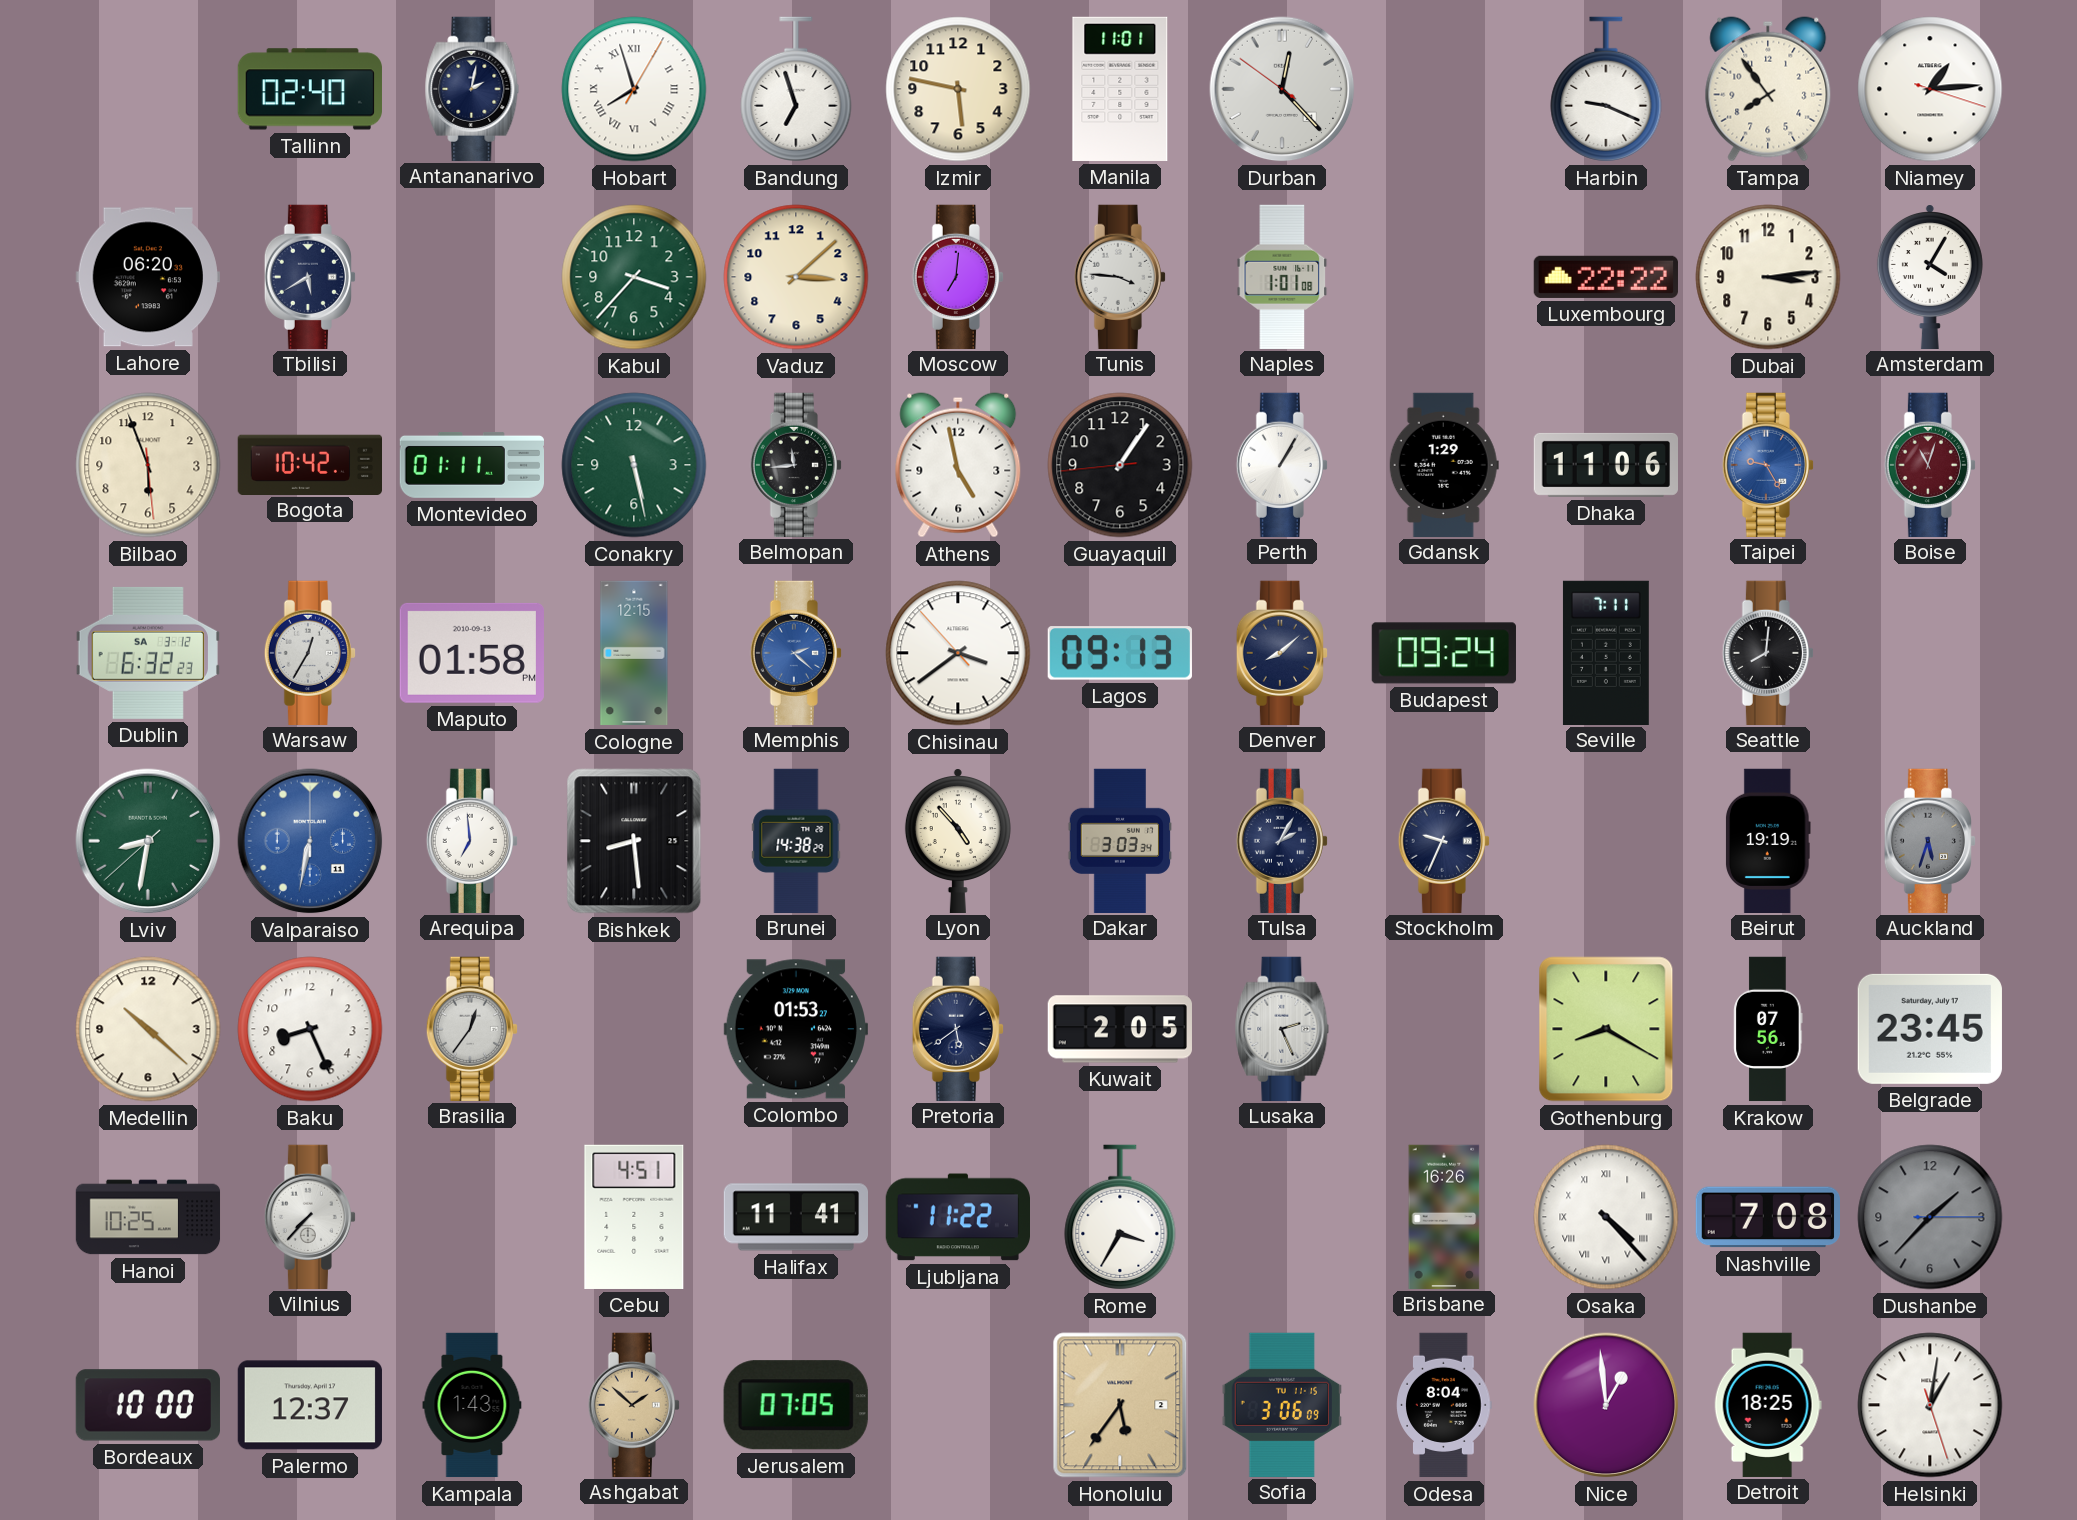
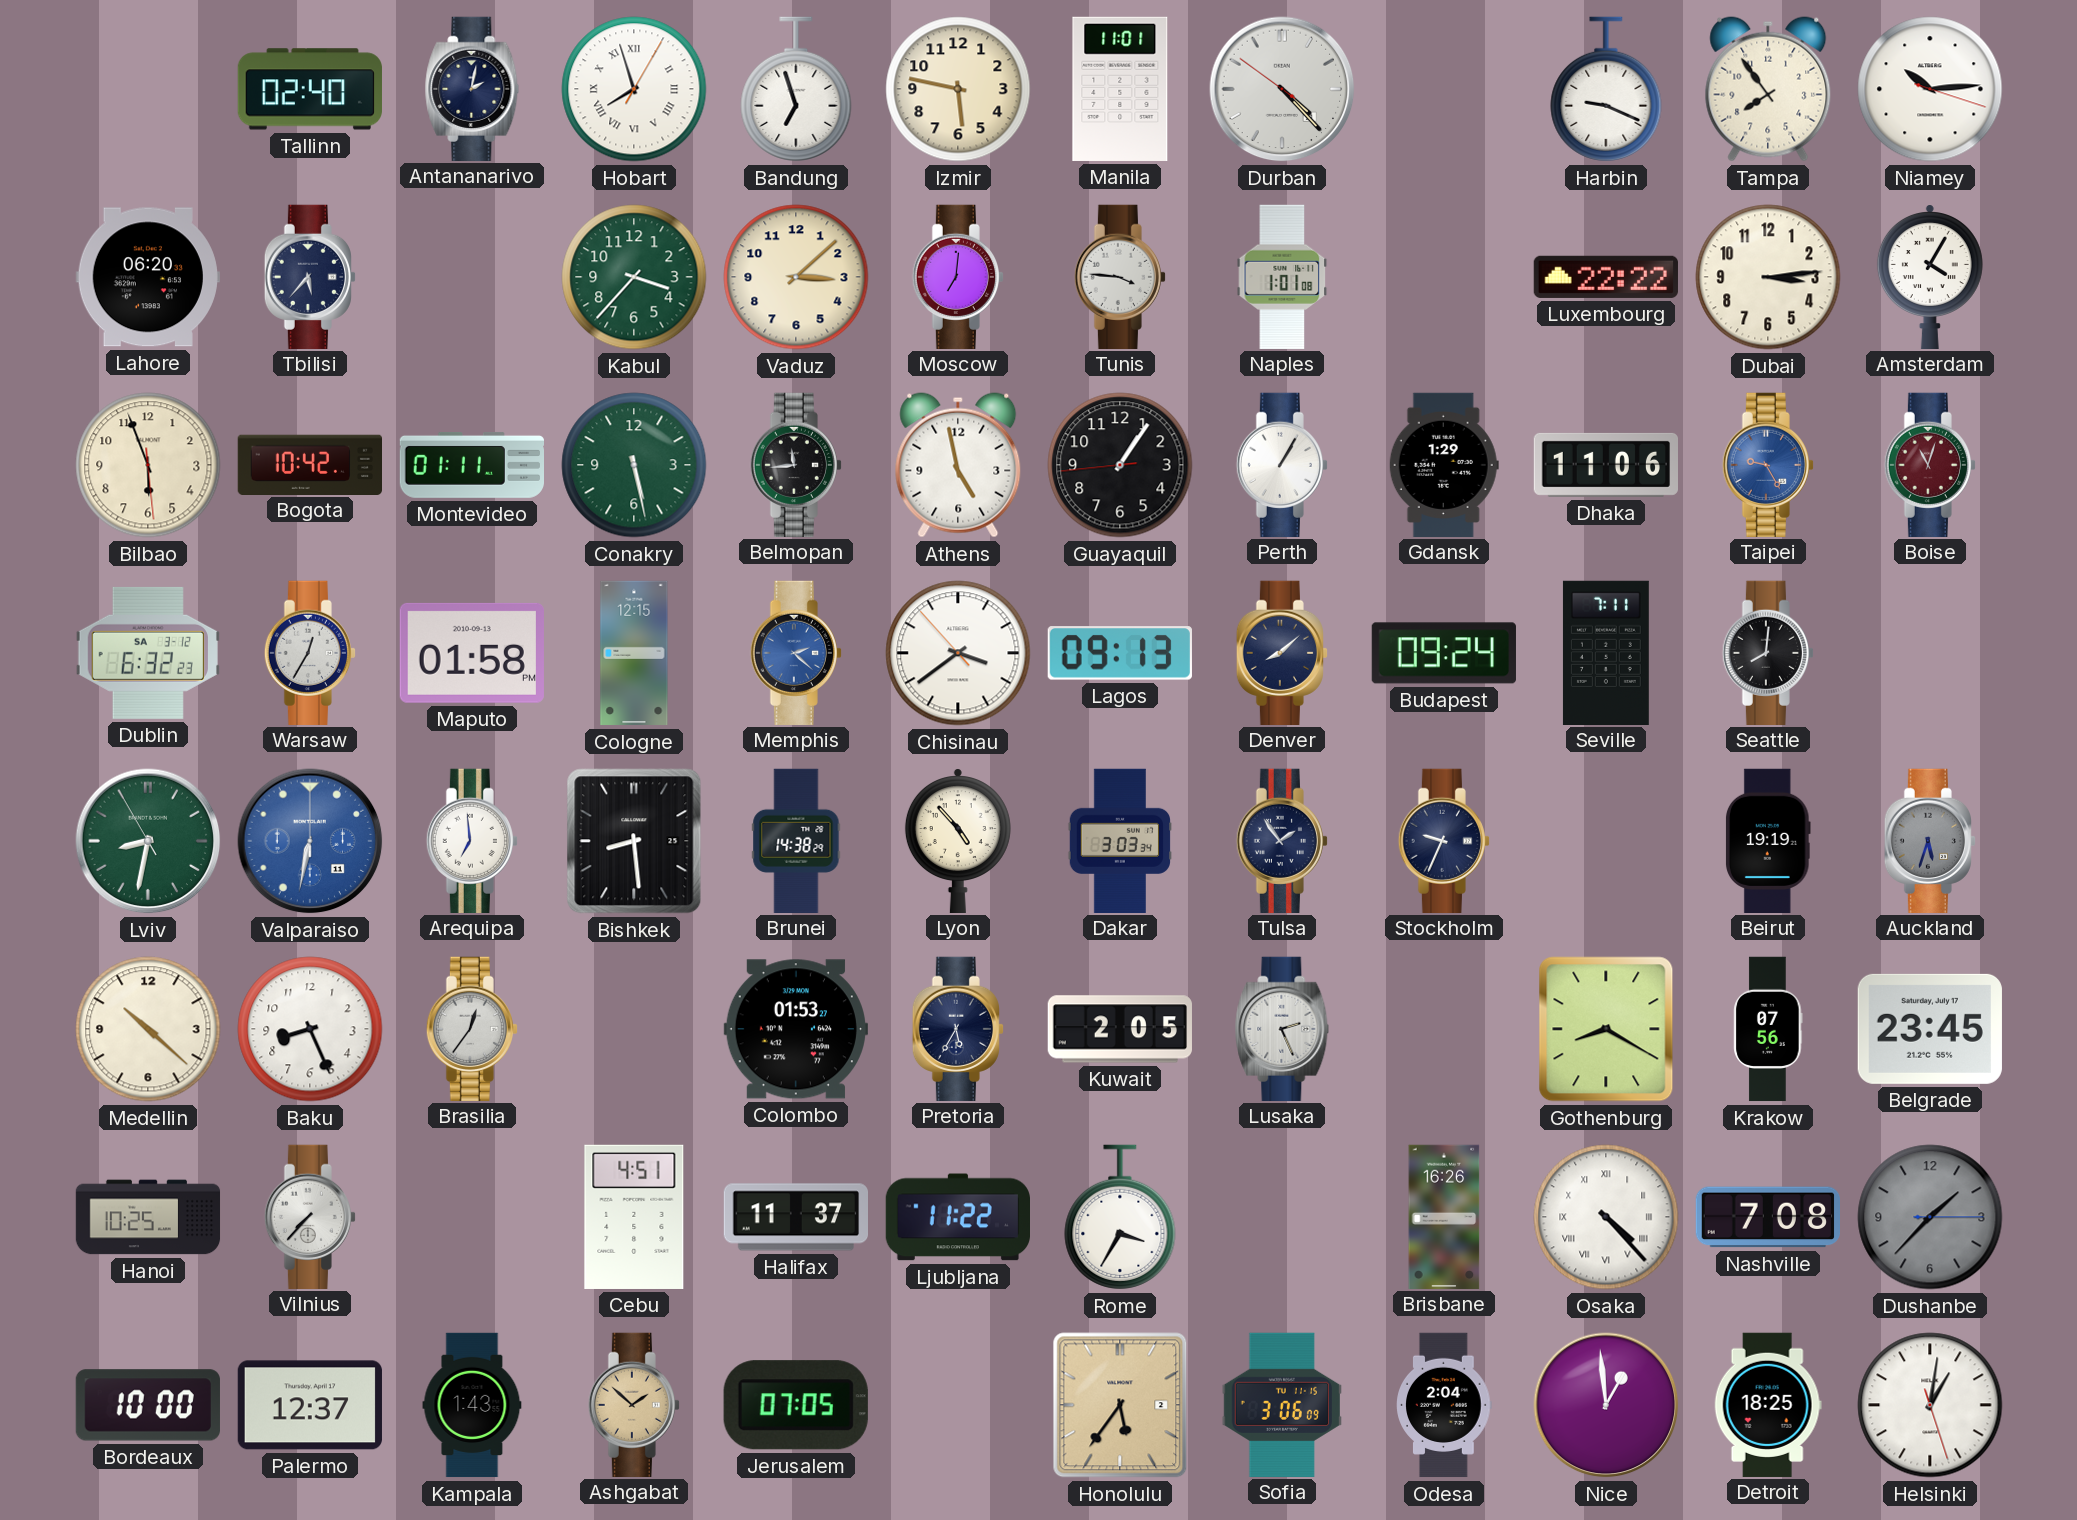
Durban: 12:22 -> 4:22 (1282, 89)
Niamey: 1:14 -> 10:14 (1930, 89)
Tbilisi: 5:40 -> 5:37 (310, 276)
Lviv: 8:31:38 -> 8:31:55 (148, 841)
Tulsa: 2:05 -> 1:54 (1282, 840)
Pretoria: 5:39 -> 5:35 (958, 1028)
Halifax: 11:41 -> 11:37 (795, 1217)
Odesa: 8:04 -> 2:04 (1444, 1405)
